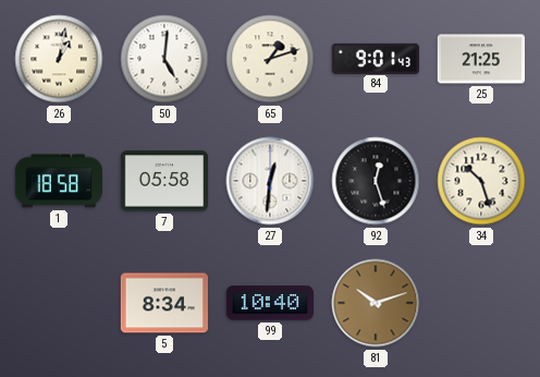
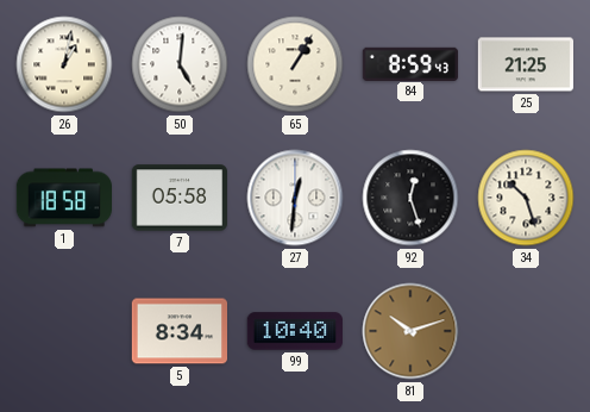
65: 1:12 -> 1:05 (295, 64)
84: 9:01 -> 8:59 (410, 63)
